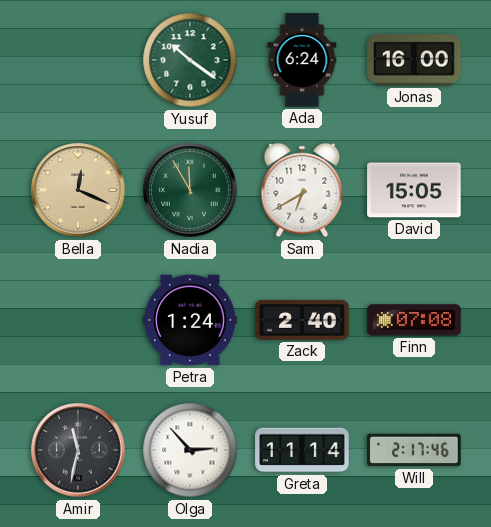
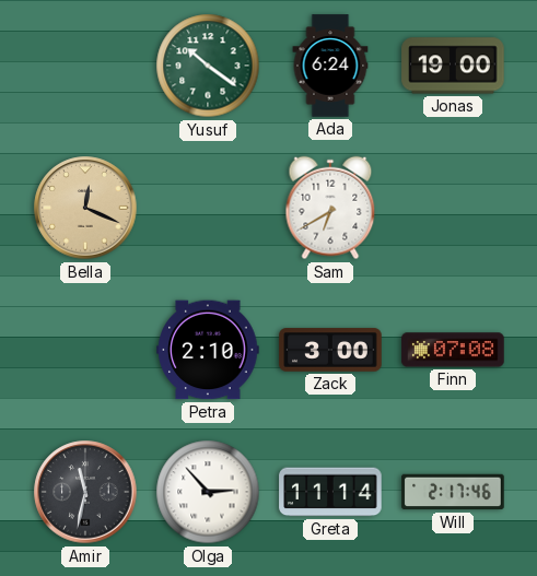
Jonas: 16:00 -> 19:00 (453, 66)
Nadia: 11:55 -> none (190, 190)
David: 15:05 -> none (414, 190)
Petra: 1:24 -> 2:10 (208, 350)
Zack: 2:40 -> 3:00 (330, 350)
